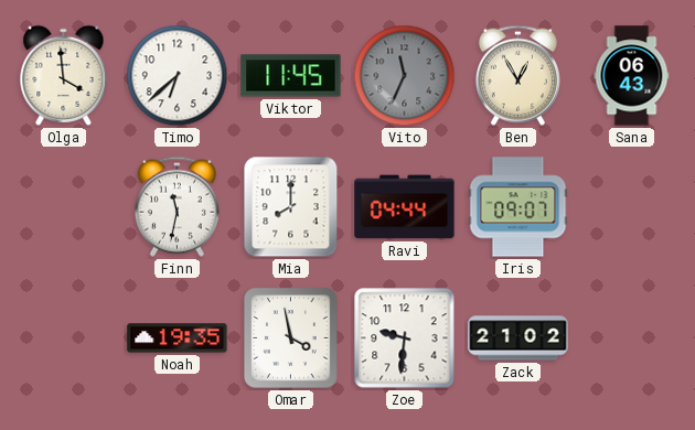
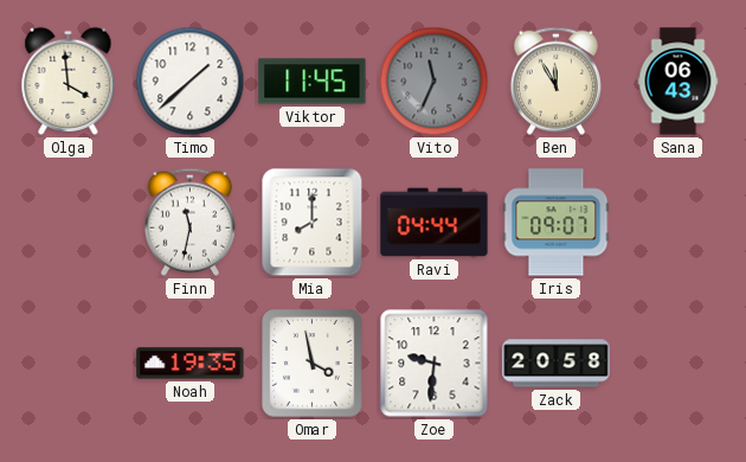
Timo: 6:38 -> 1:38 (191, 82)
Ben: 12:55 -> 11:55 (555, 81)
Zack: 21:02 -> 20:58 (557, 364)
